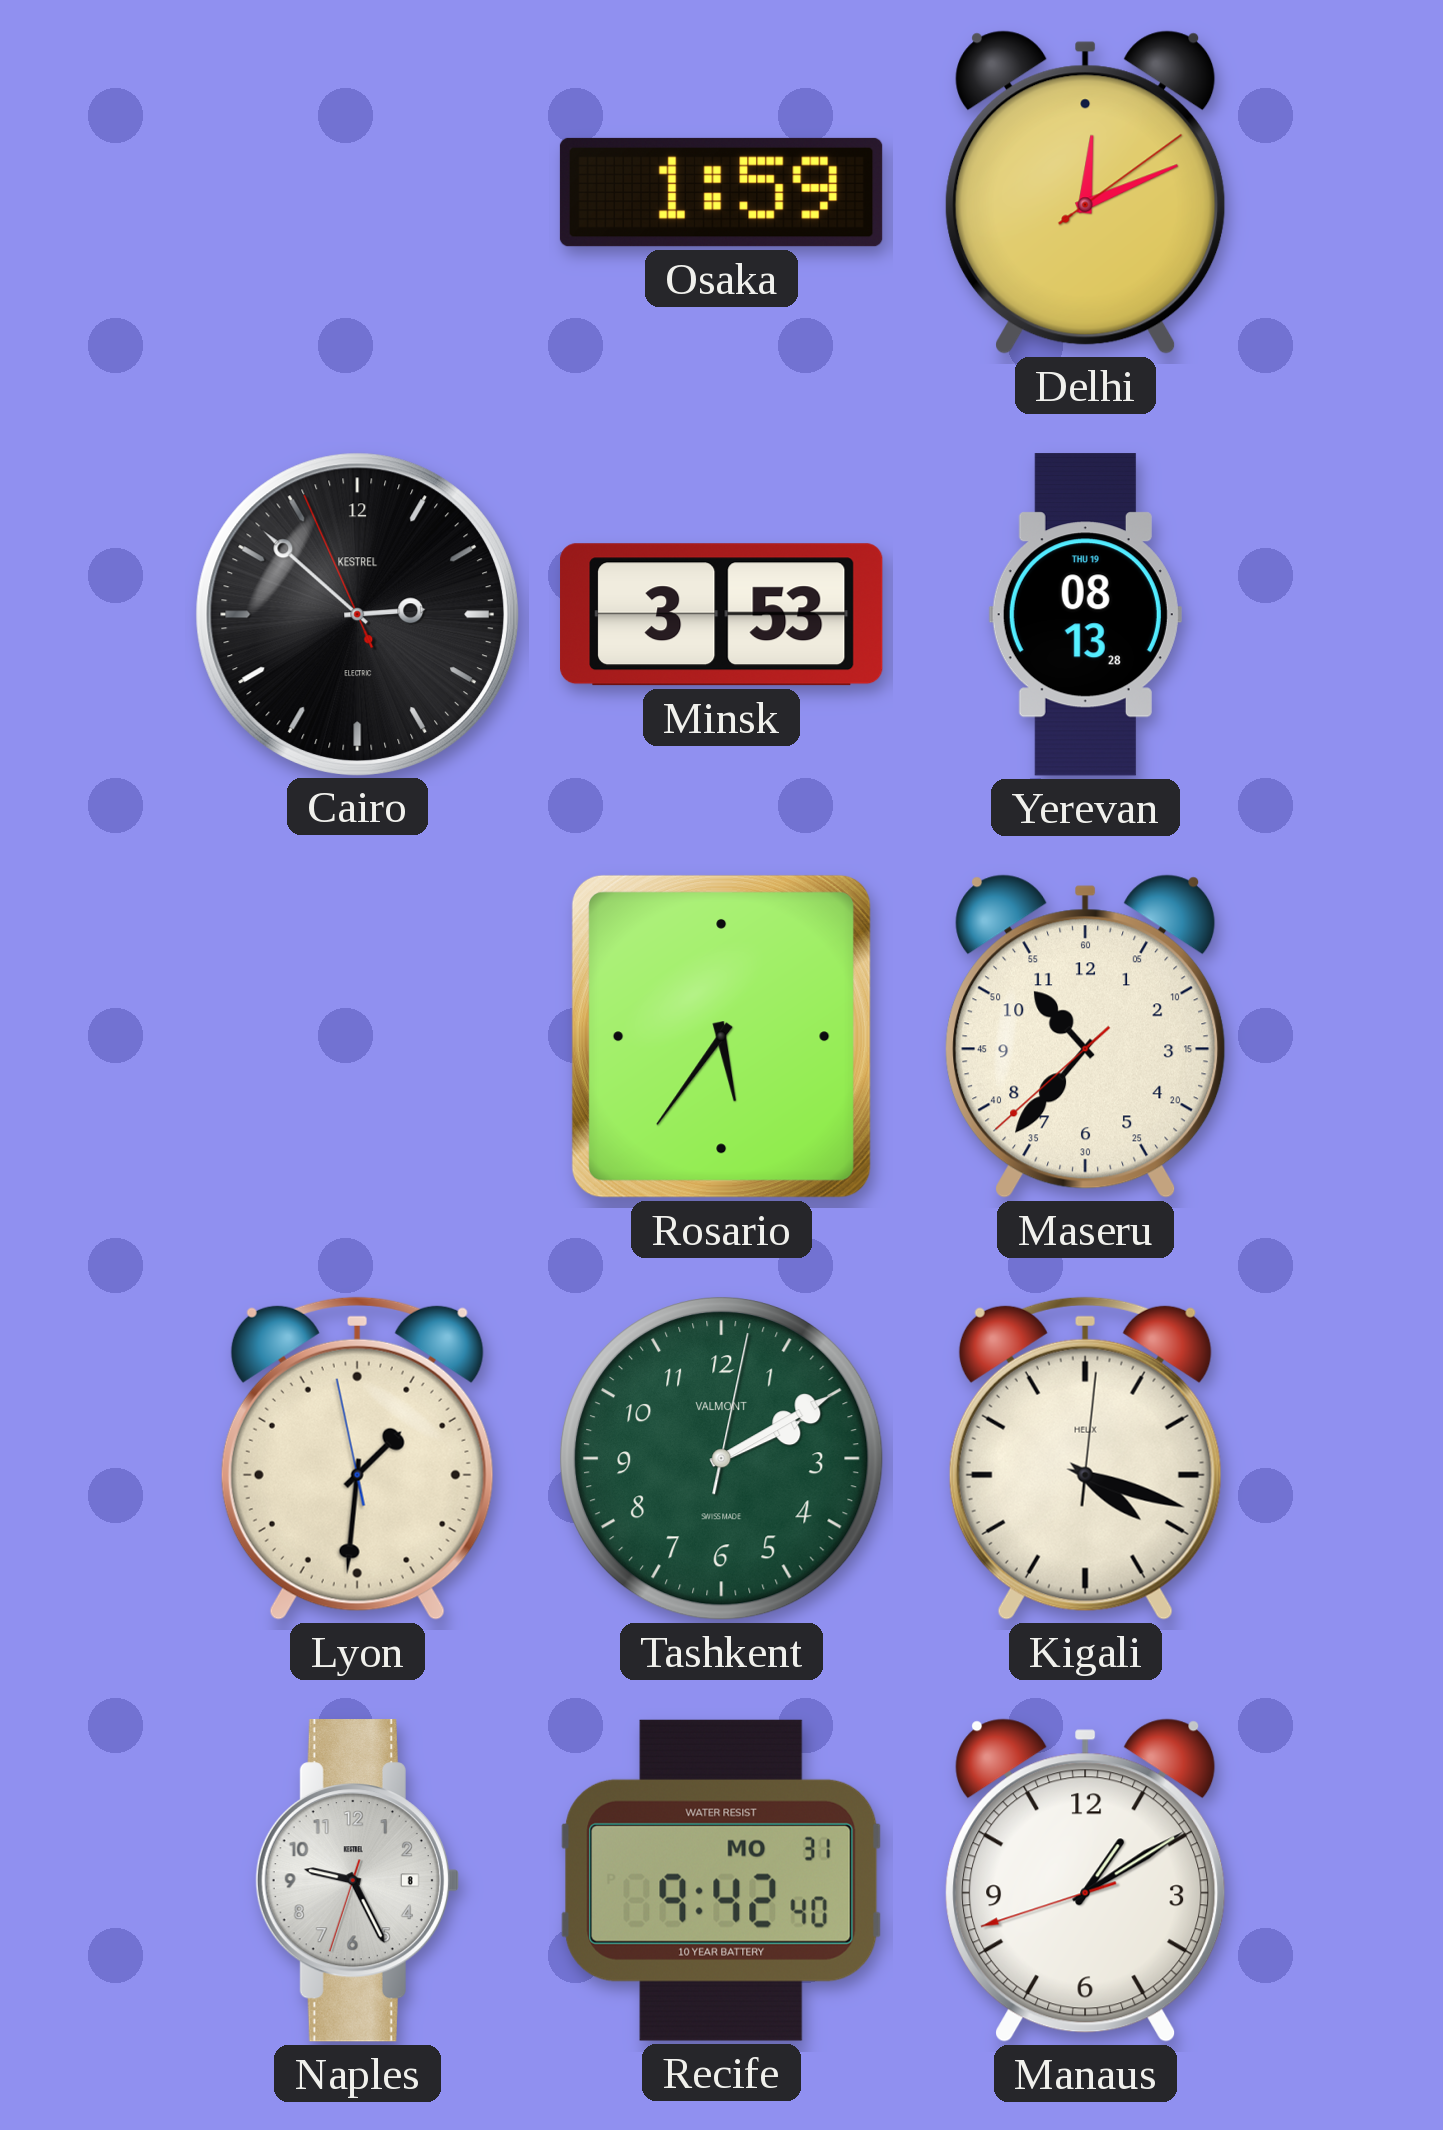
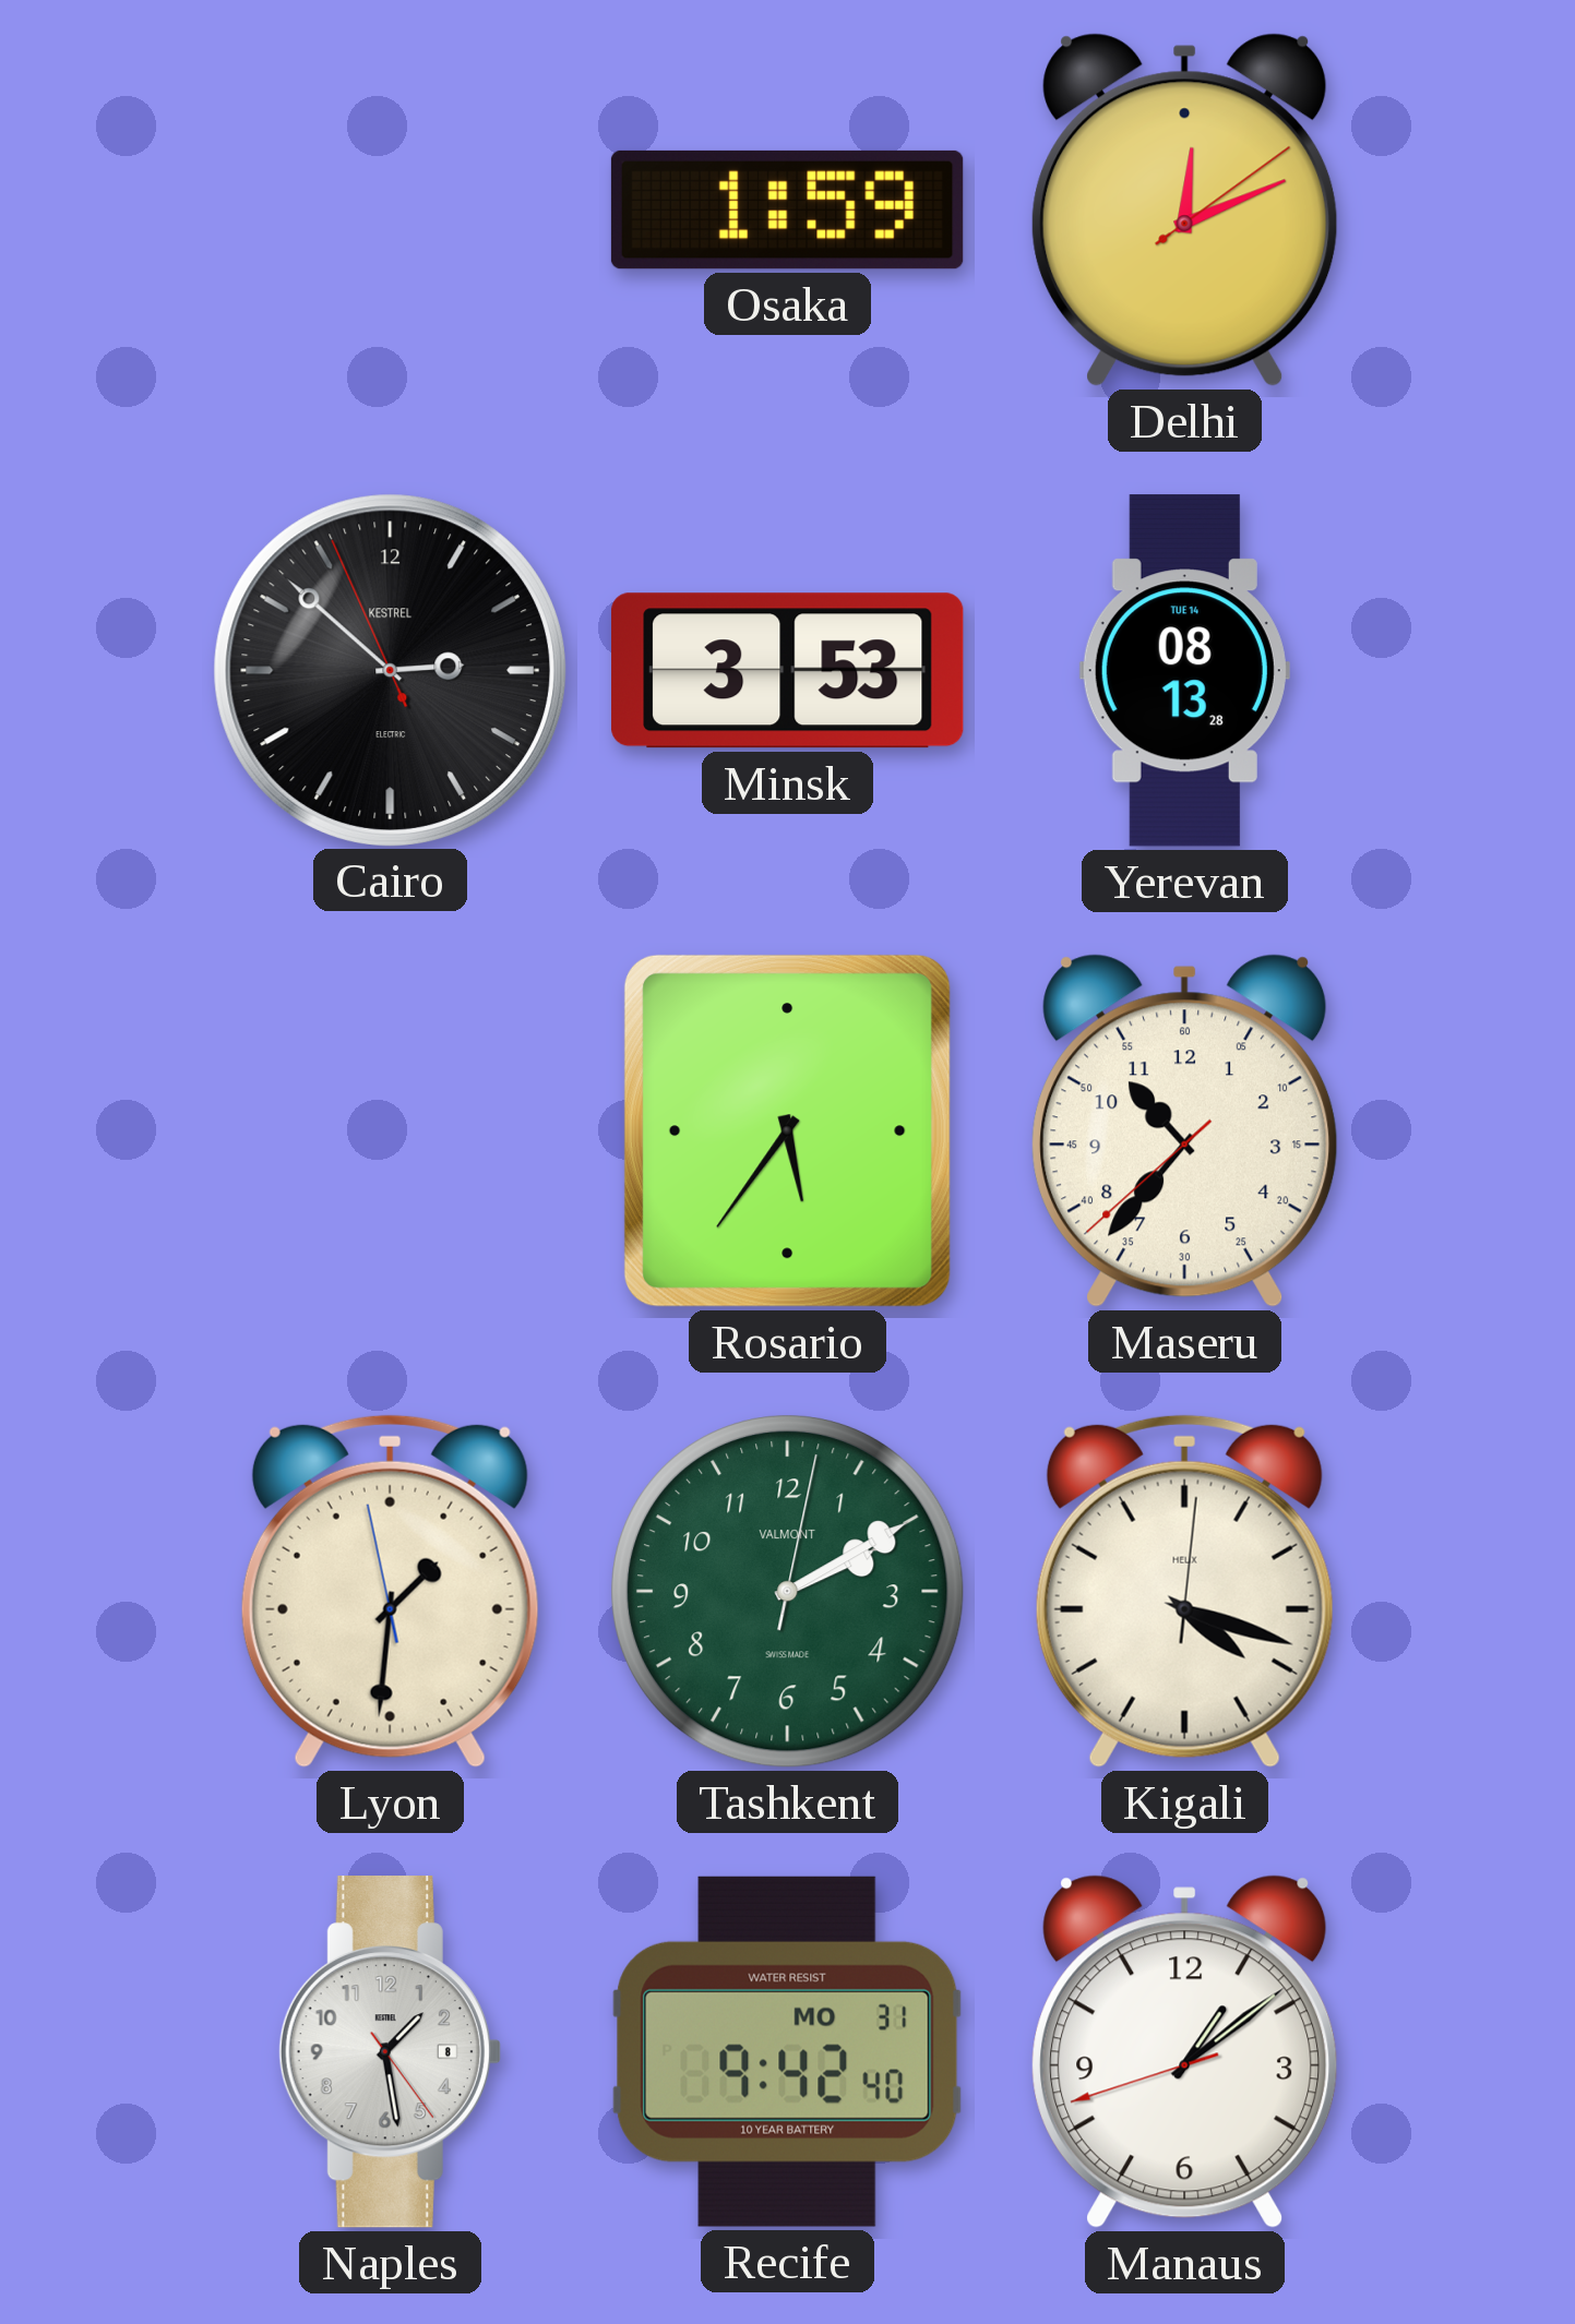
Yerevan date: THU 19 -> TUE 14 (1184, 671)
Naples: 9:25 -> 1:28 (390, 2052)
Manaus: 1:09 -> 1:08 (1185, 2051)
